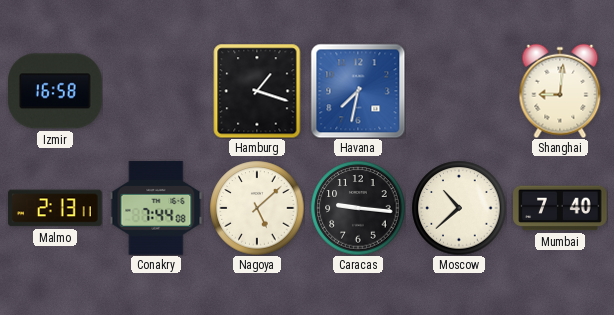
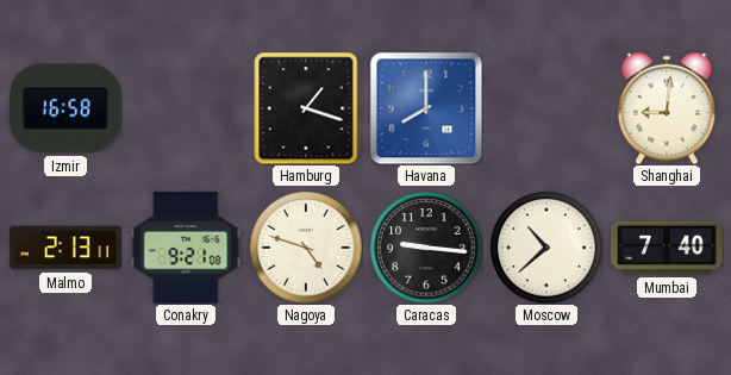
Havana: 7:32 -> 8:00 (426, 108)
Conakry: 7:44 -> 9:21 (186, 248)
Nagoya: 5:08 -> 4:48 (306, 248)
